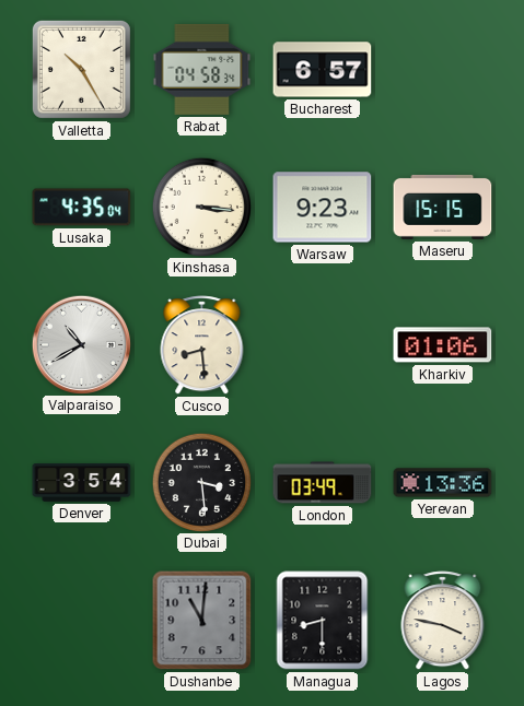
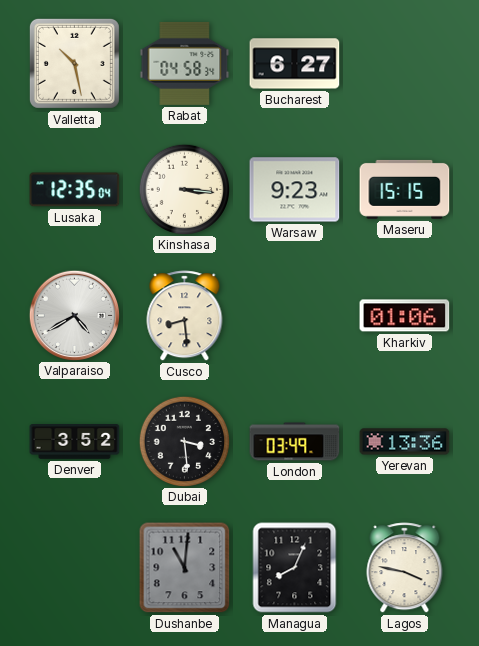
Valletta: 10:25 -> 10:28 (74, 63)
Bucharest: 6:57 -> 6:27 (295, 64)
Lusaka: 4:35 -> 12:35 (75, 190)
Valparaiso: 10:40 -> 4:40 (74, 315)
Denver: 3:54 -> 3:52 (75, 442)
Managua: 8:30 -> 8:04 (295, 568)
